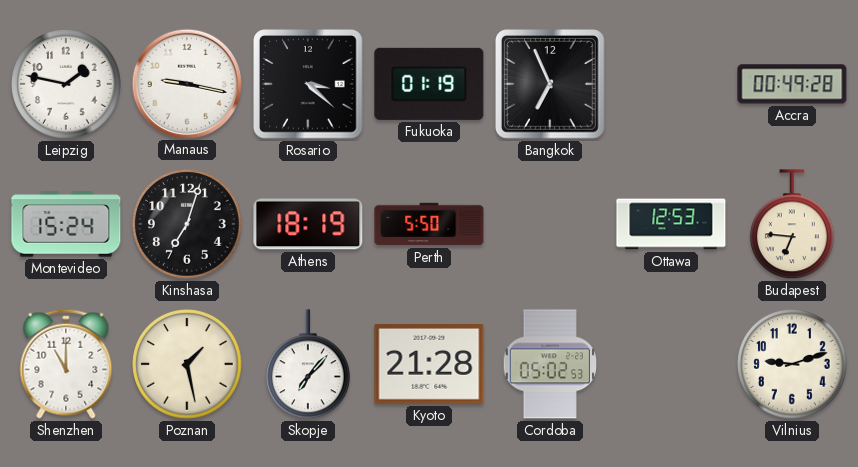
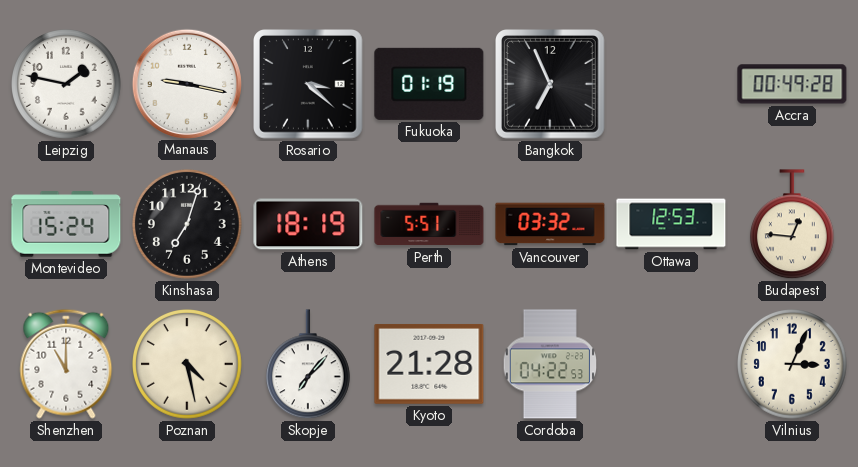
Perth: 5:50 -> 5:51 (429, 224)
Vancouver: none -> 03:32 (550, 224)
Budapest: 6:46 -> 12:46 (792, 225)
Poznan: 1:28 -> 4:28 (188, 365)
Cordoba: 05:02 -> 04:22 (549, 364)
Vilnius: 9:12 -> 3:04 (793, 365)
